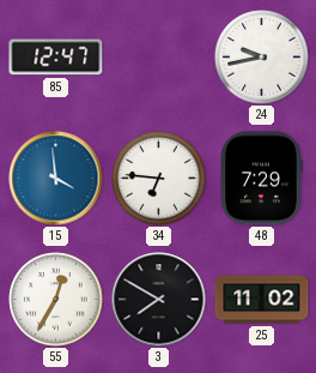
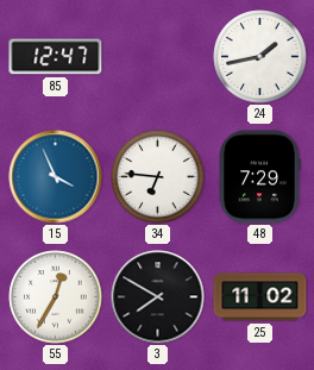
24: 9:43 -> 1:43 (260, 57)
15: 3:59 -> 3:56 (56, 177)
